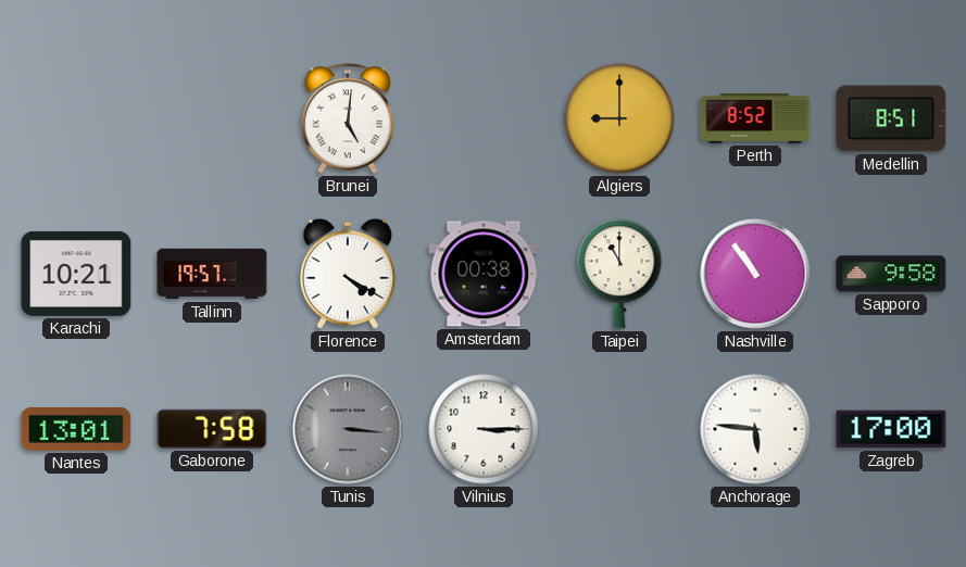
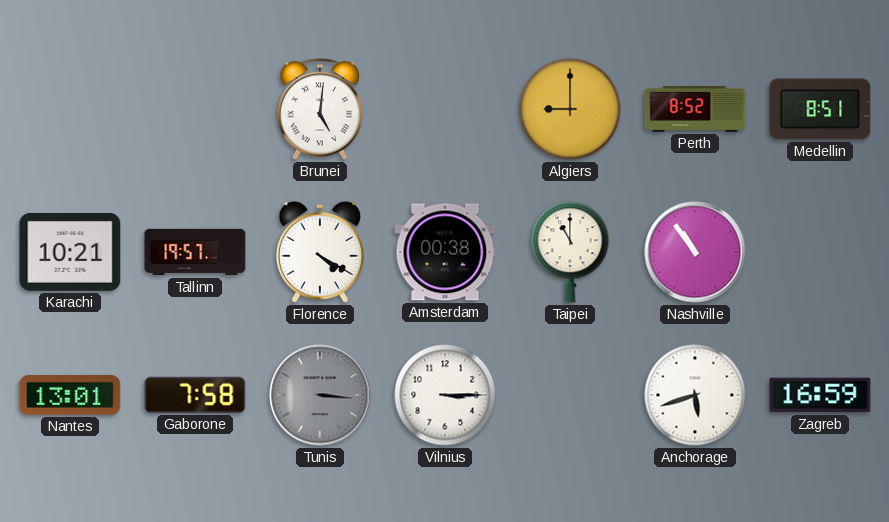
Sapporo: 9:58 -> none (891, 274)
Anchorage: 5:46 -> 5:42 (695, 395)
Zagreb: 17:00 -> 16:59 (820, 395)
